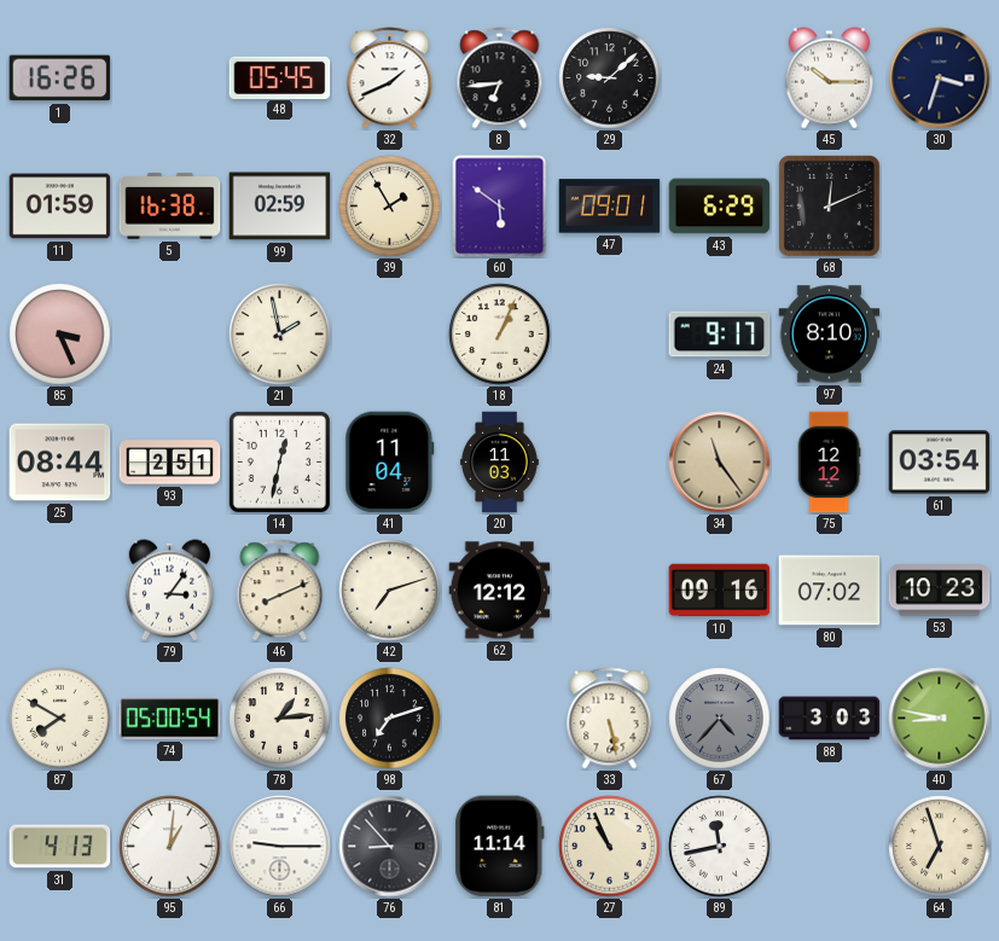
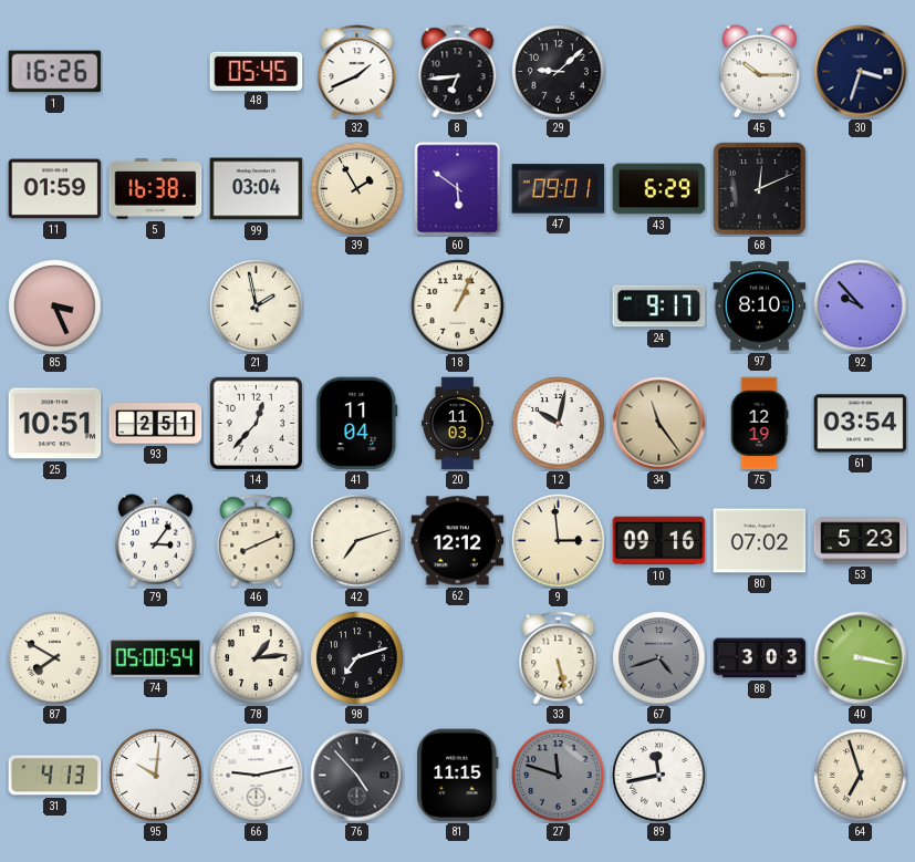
99: 02:59 -> 03:04 (257, 189)
92: none -> 9:53 (861, 307)
25: 08:44 -> 10:51 (55, 424)
14: 12:32 -> 12:37 (256, 423)
12: none -> 10:02 (559, 424)
75: 12:12 -> 12:19 (759, 424)
9: none -> 2:59 (559, 541)
53: 10:23 -> 5:23 (861, 541)
67: 4:37 -> 4:42 (659, 658)
40: 8:47 -> 3:17 (861, 658)
95: 1:01 -> 10:01 (156, 776)
66: 9:15 -> 9:13 (257, 776)
76: 8:53 -> 4:53 (357, 776)
81: 11:14 -> 11:15 (458, 776)
27: 10:56 -> 11:48 (559, 776)
27 dial: cream -> grey (559, 776)
